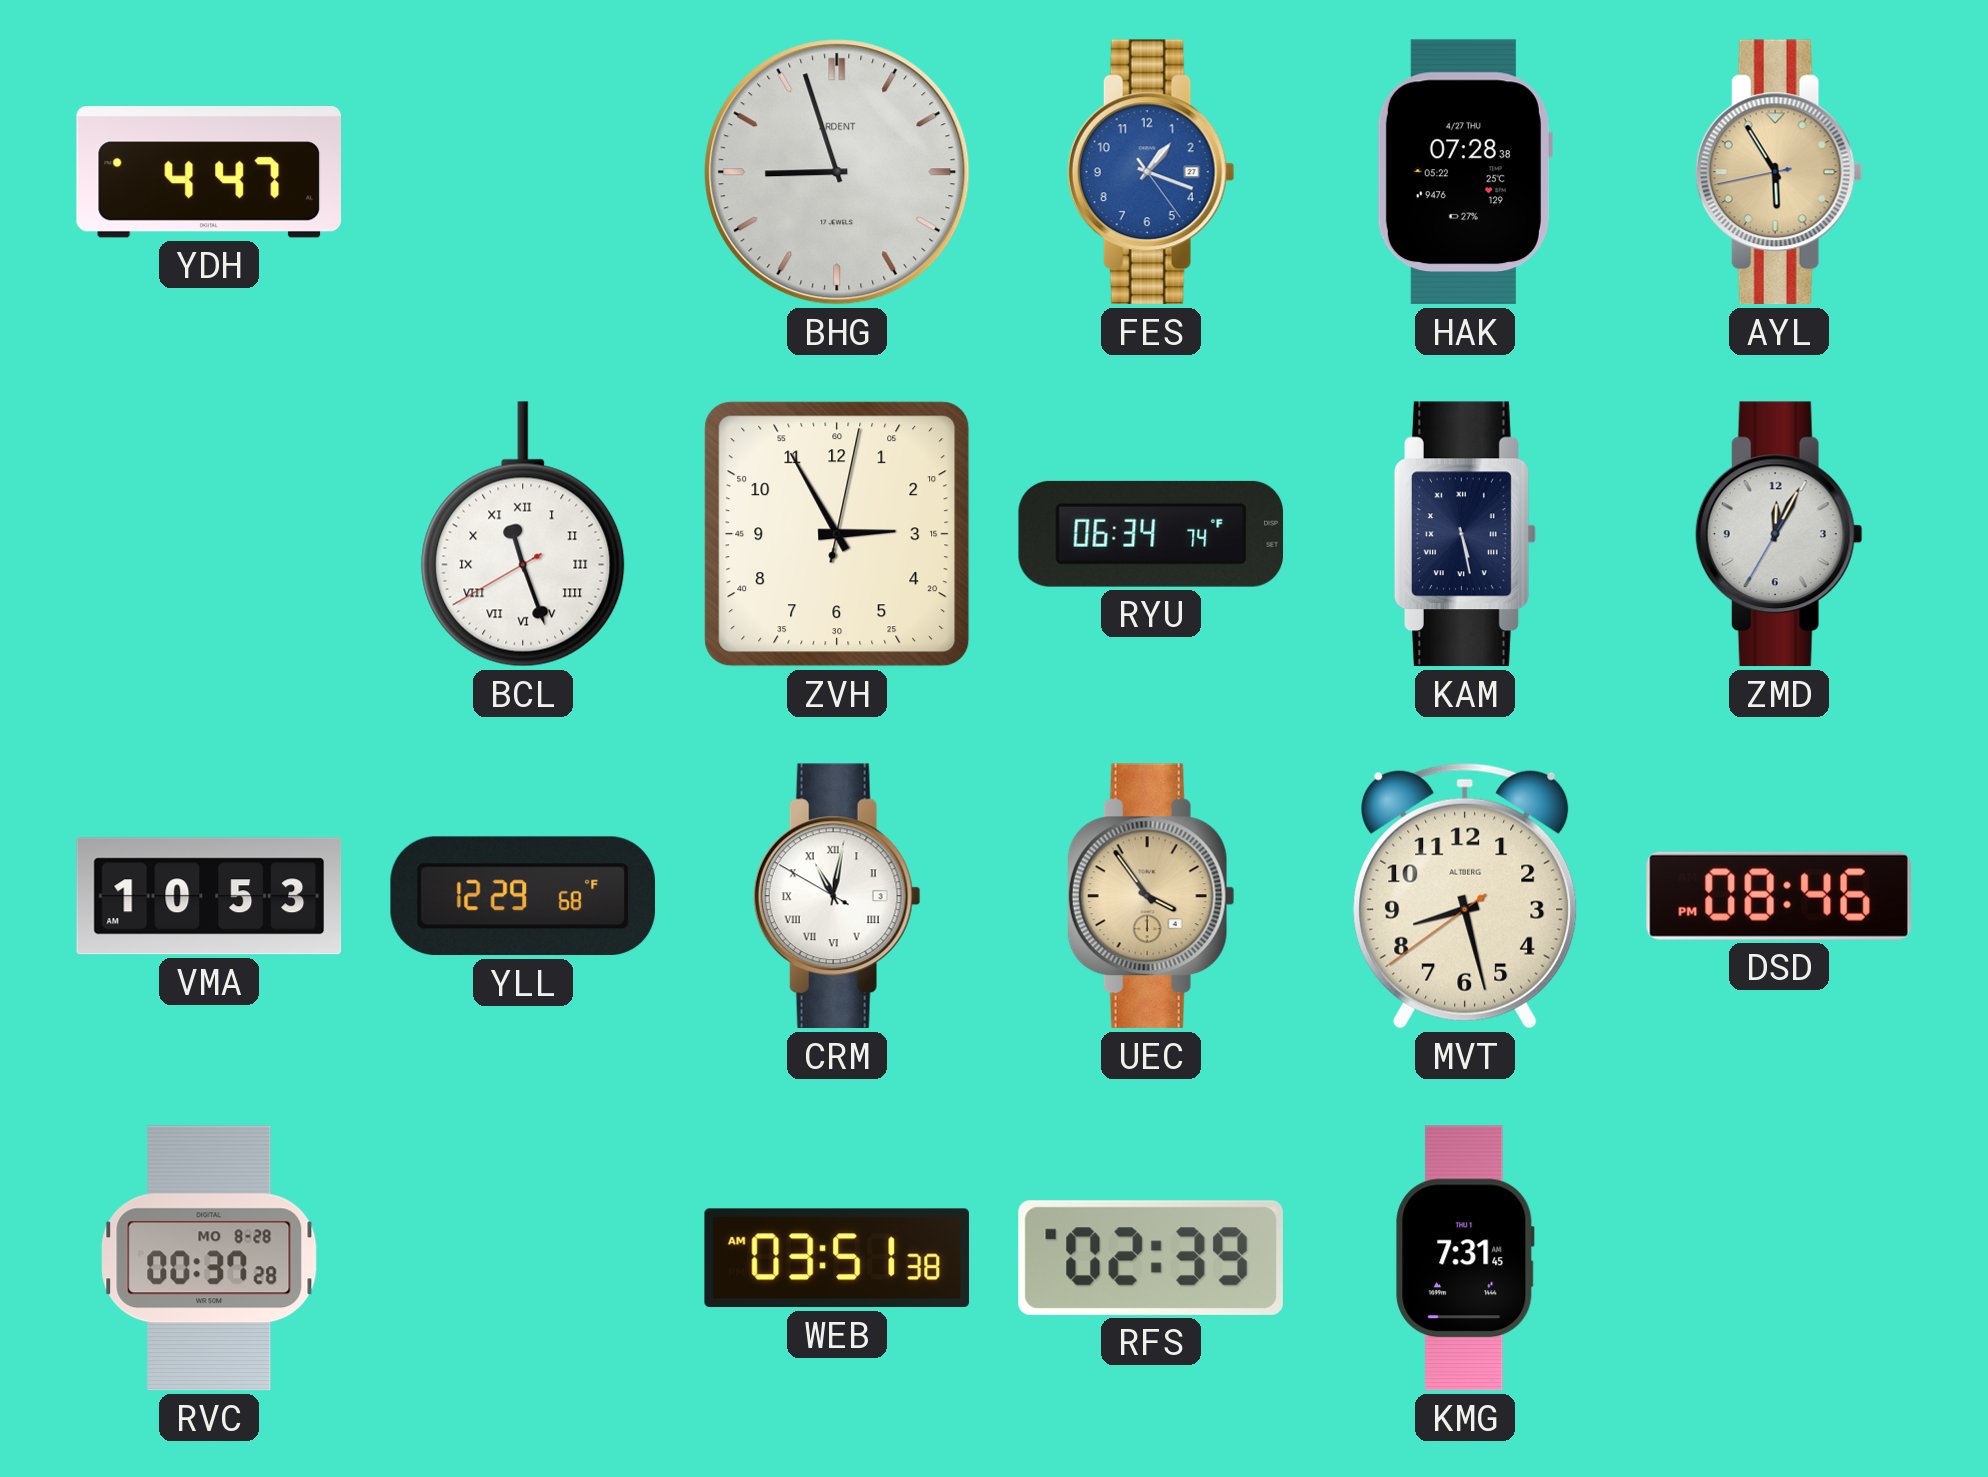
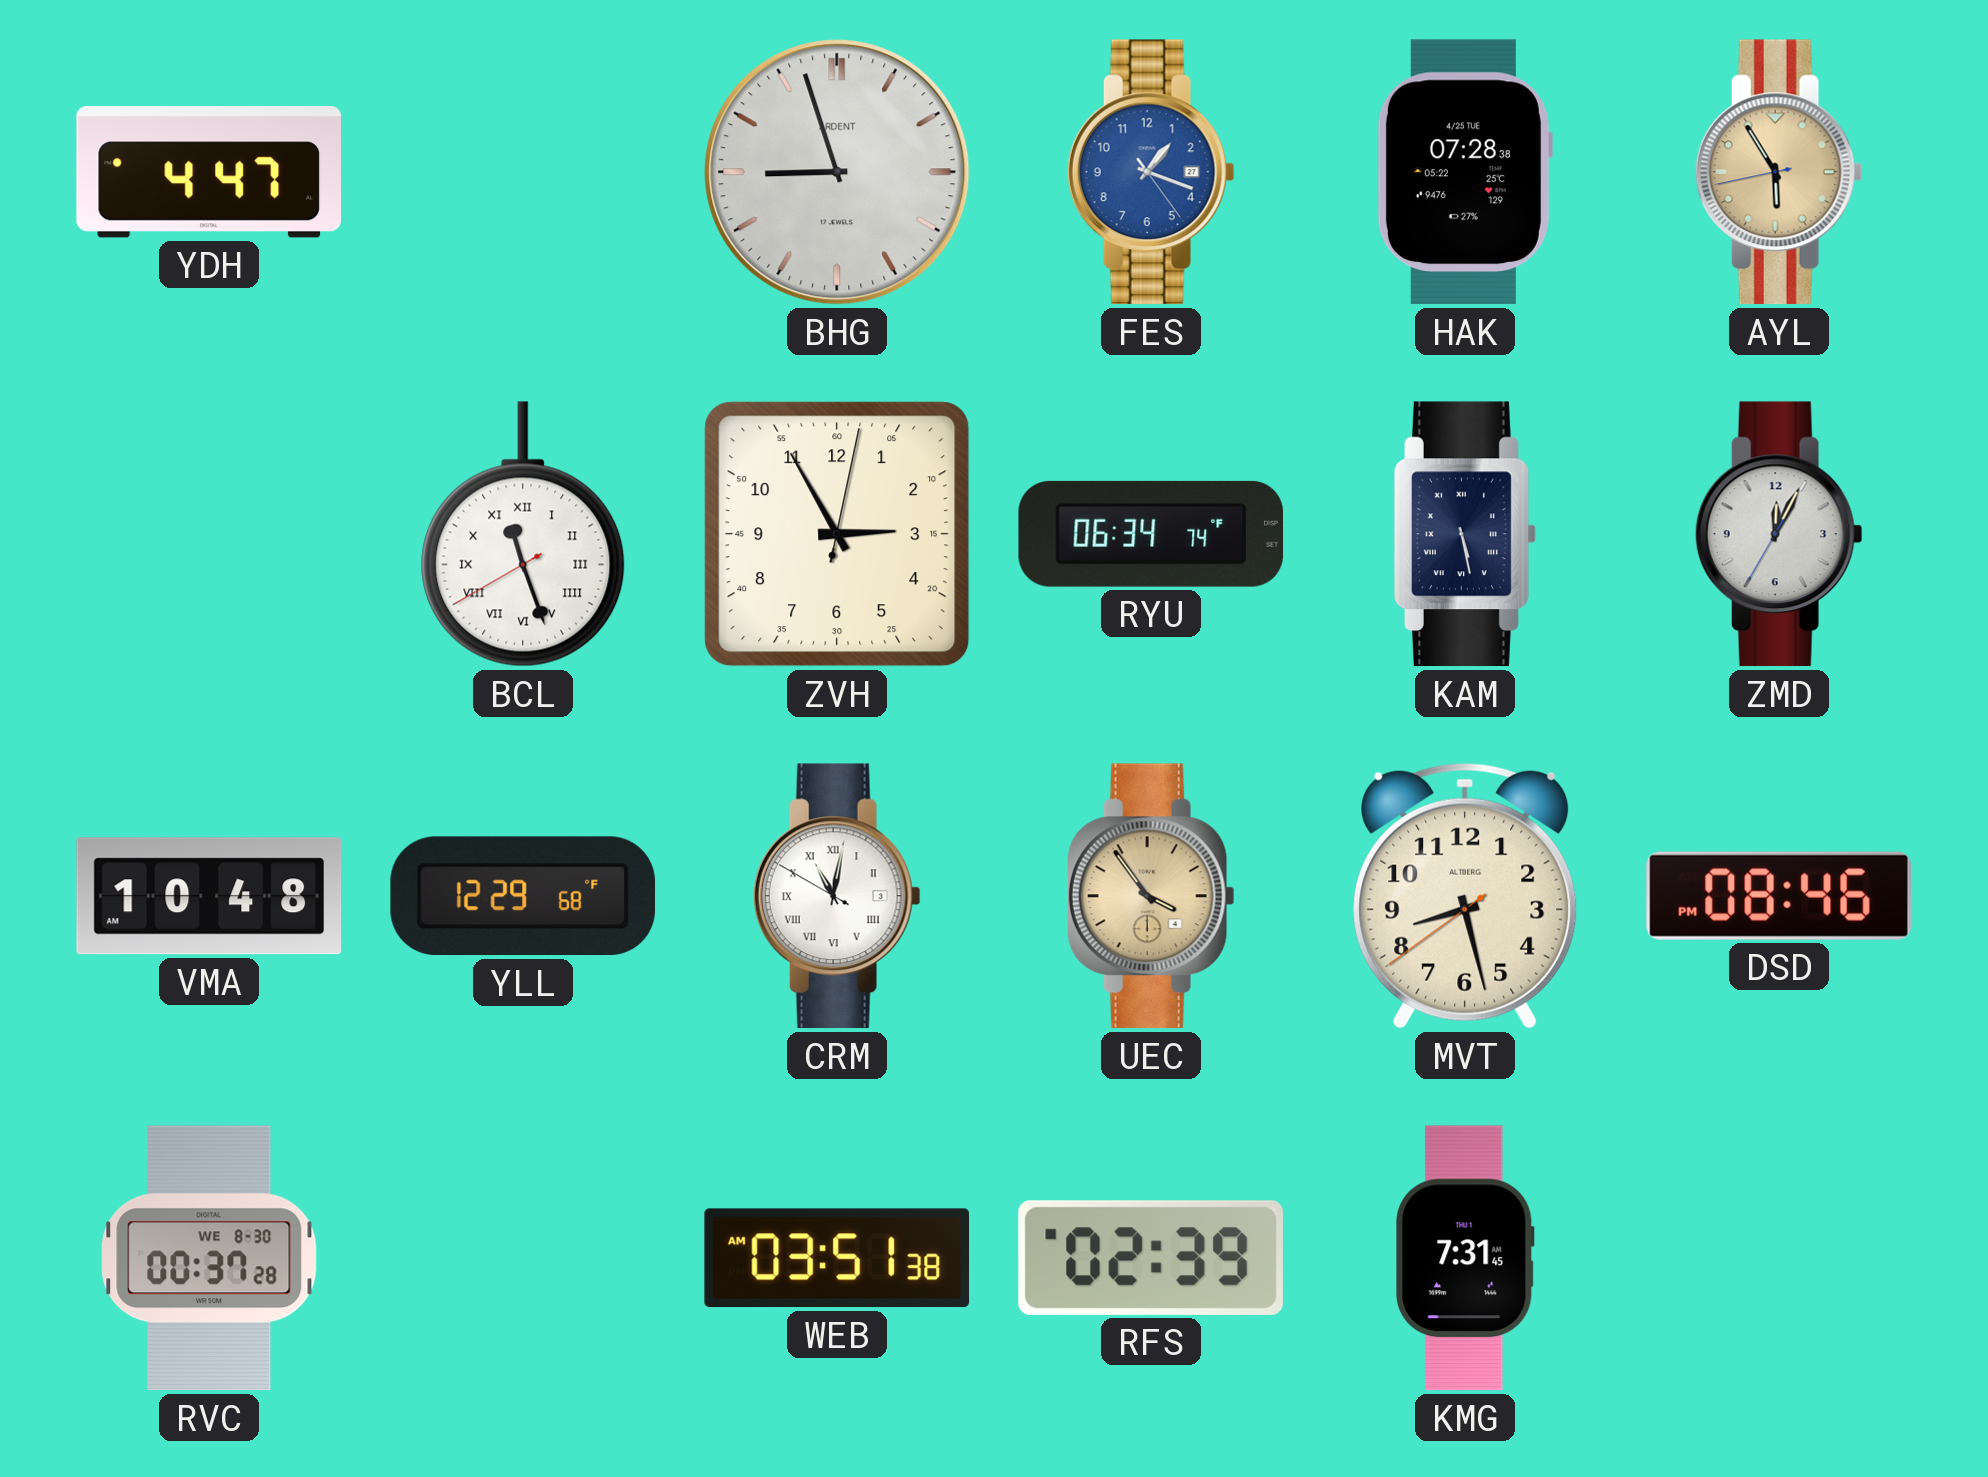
HAK date: 4/27 THU -> 4/25 TUE (1464, 172)
VMA: 10:53 -> 10:48 (209, 896)
RVC date: MO 8-28 -> WE 8-30 (209, 1258)
